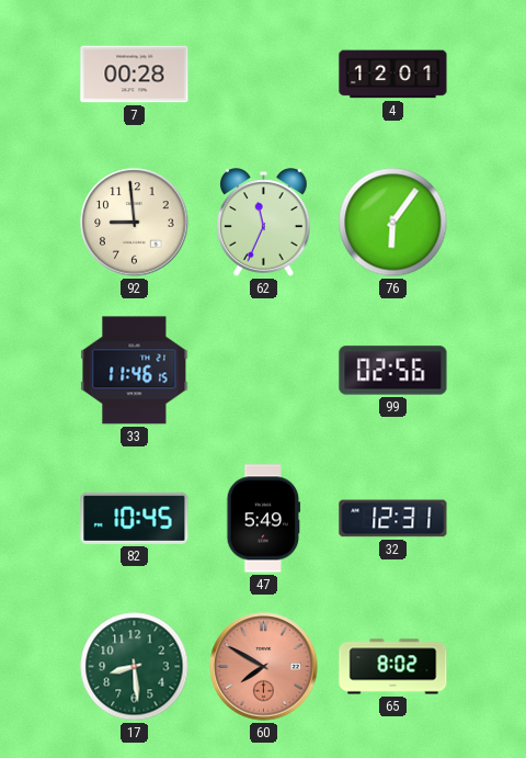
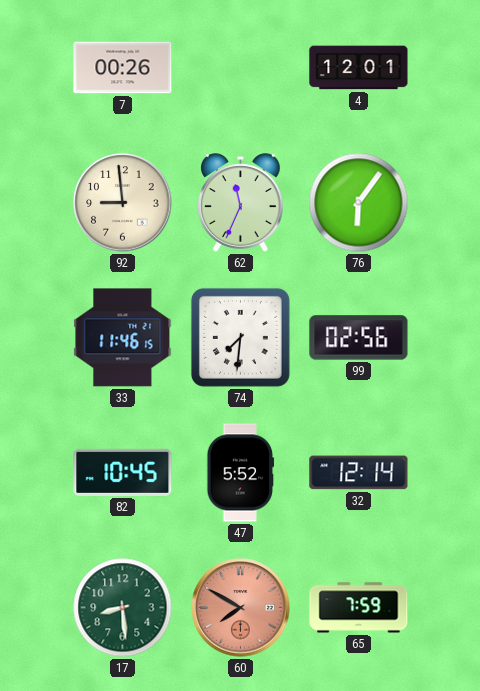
7: 00:28 -> 00:26 (123, 68)
74: none -> 7:31 (240, 337)
47: 5:49 -> 5:52 (241, 473)
32: 12:31 -> 12:14 (359, 473)
65: 8:02 -> 7:59 (359, 608)
